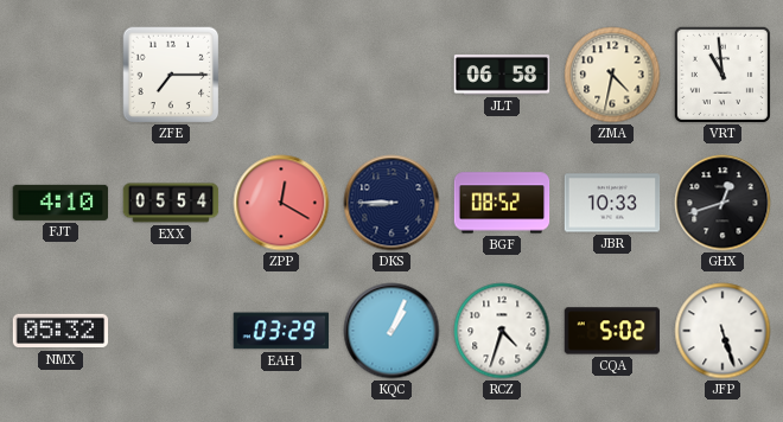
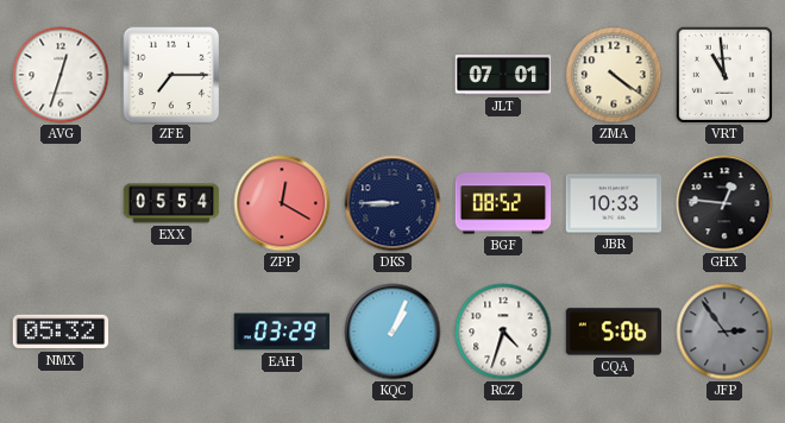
AVG: none -> 12:33 (61, 75)
JLT: 06:58 -> 07:01 (503, 75)
ZMA: 4:32 -> 4:21 (614, 75)
FJT: 4:10 -> none (61, 203)
GHX: 12:42 -> 12:46 (724, 203)
CQA: 5:02 -> 5:06 (614, 332)
JFP: 5:27 -> 2:54 (724, 332)
JFP dial: white -> grey (724, 332)
